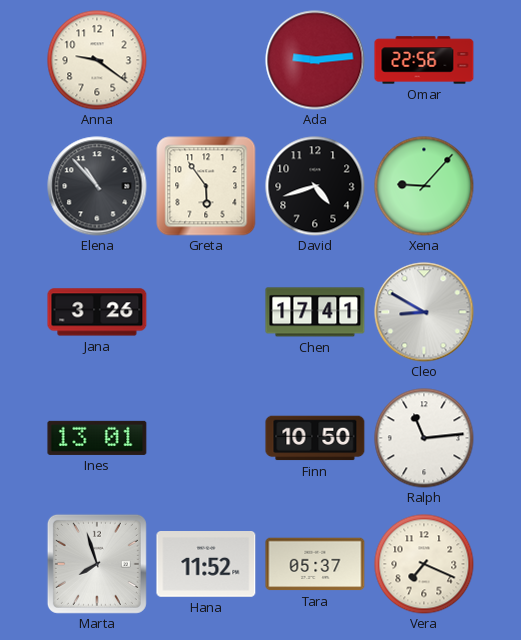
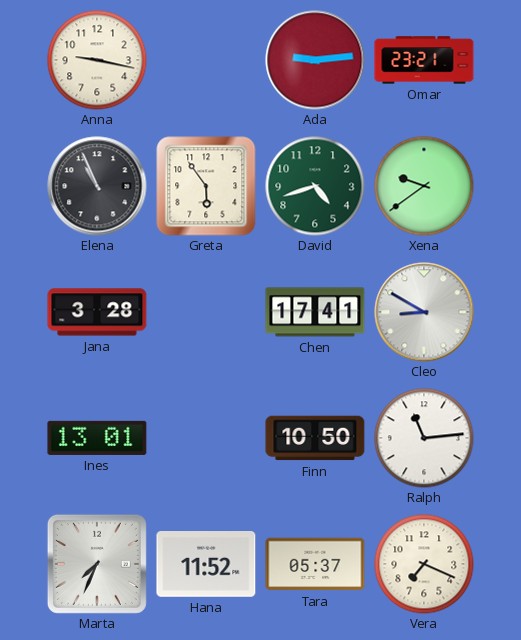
Anna: 9:21 -> 9:17 (97, 60)
Omar: 22:56 -> 23:21 (424, 60)
Elena: 10:53 -> 10:56 (97, 186)
David dial: black -> green (315, 186)
Xena: 9:07 -> 9:39 (424, 186)
Jana: 3:26 -> 3:28 (97, 312)
Marta: 7:57 -> 7:34 (97, 564)
